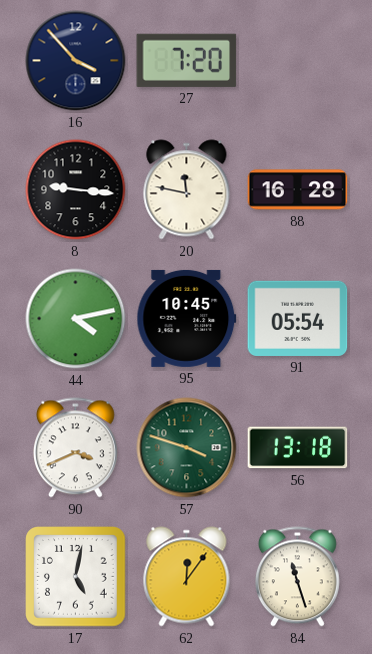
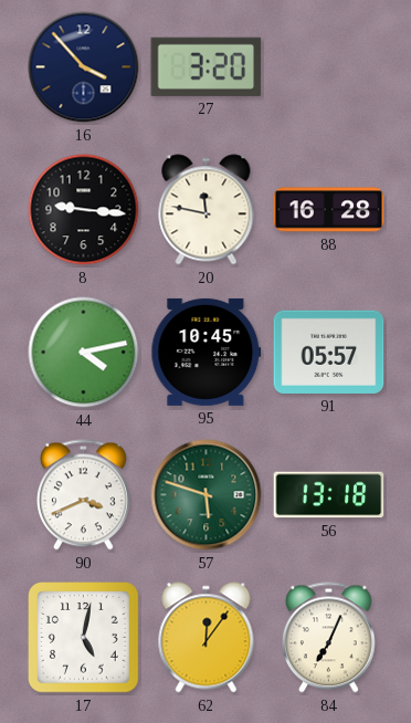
27: 7:20 -> 3:20 (207, 66)
91: 05:54 -> 05:57 (329, 352)
57: 3:48 -> 5:48 (207, 495)
84: 11:27 -> 7:04 (328, 638)
